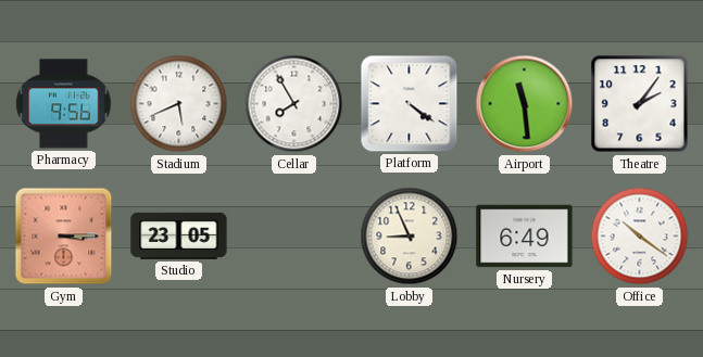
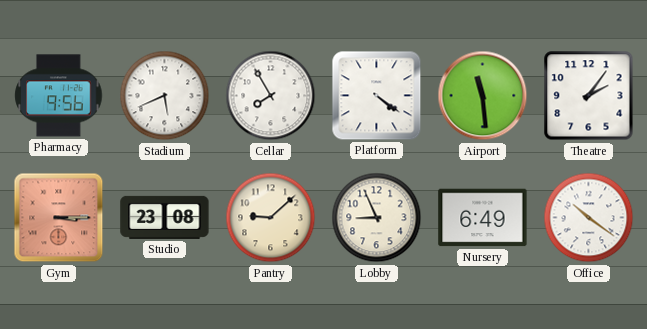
Studio: 23:05 -> 23:08 (165, 217)
Pantry: none -> 9:08 (271, 218)
